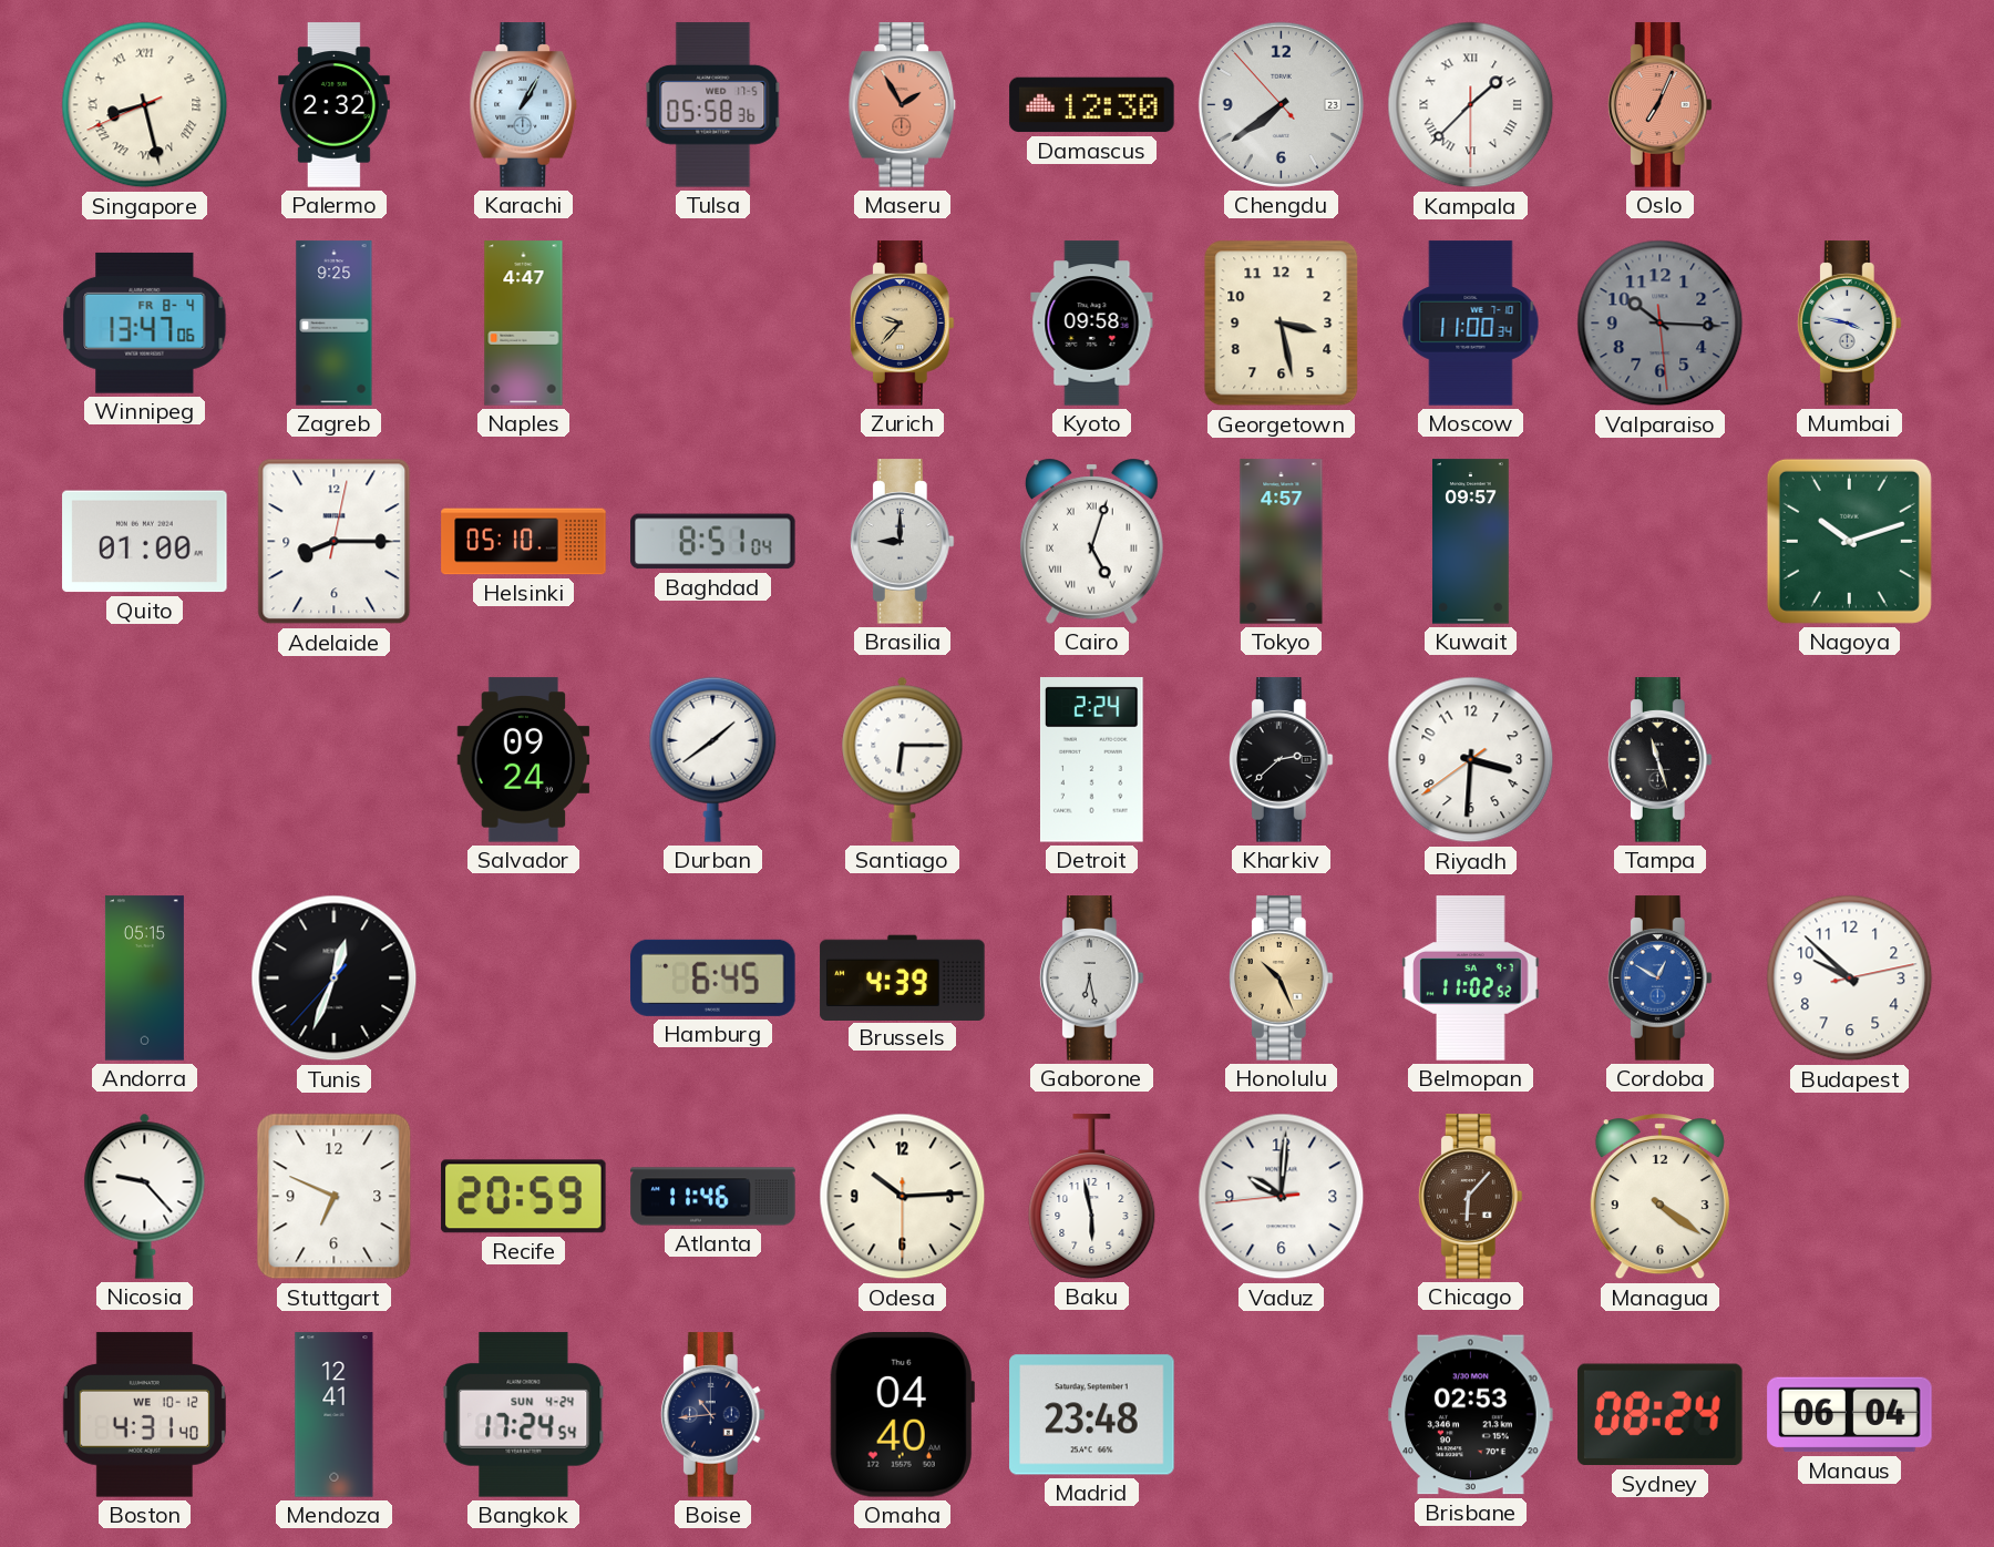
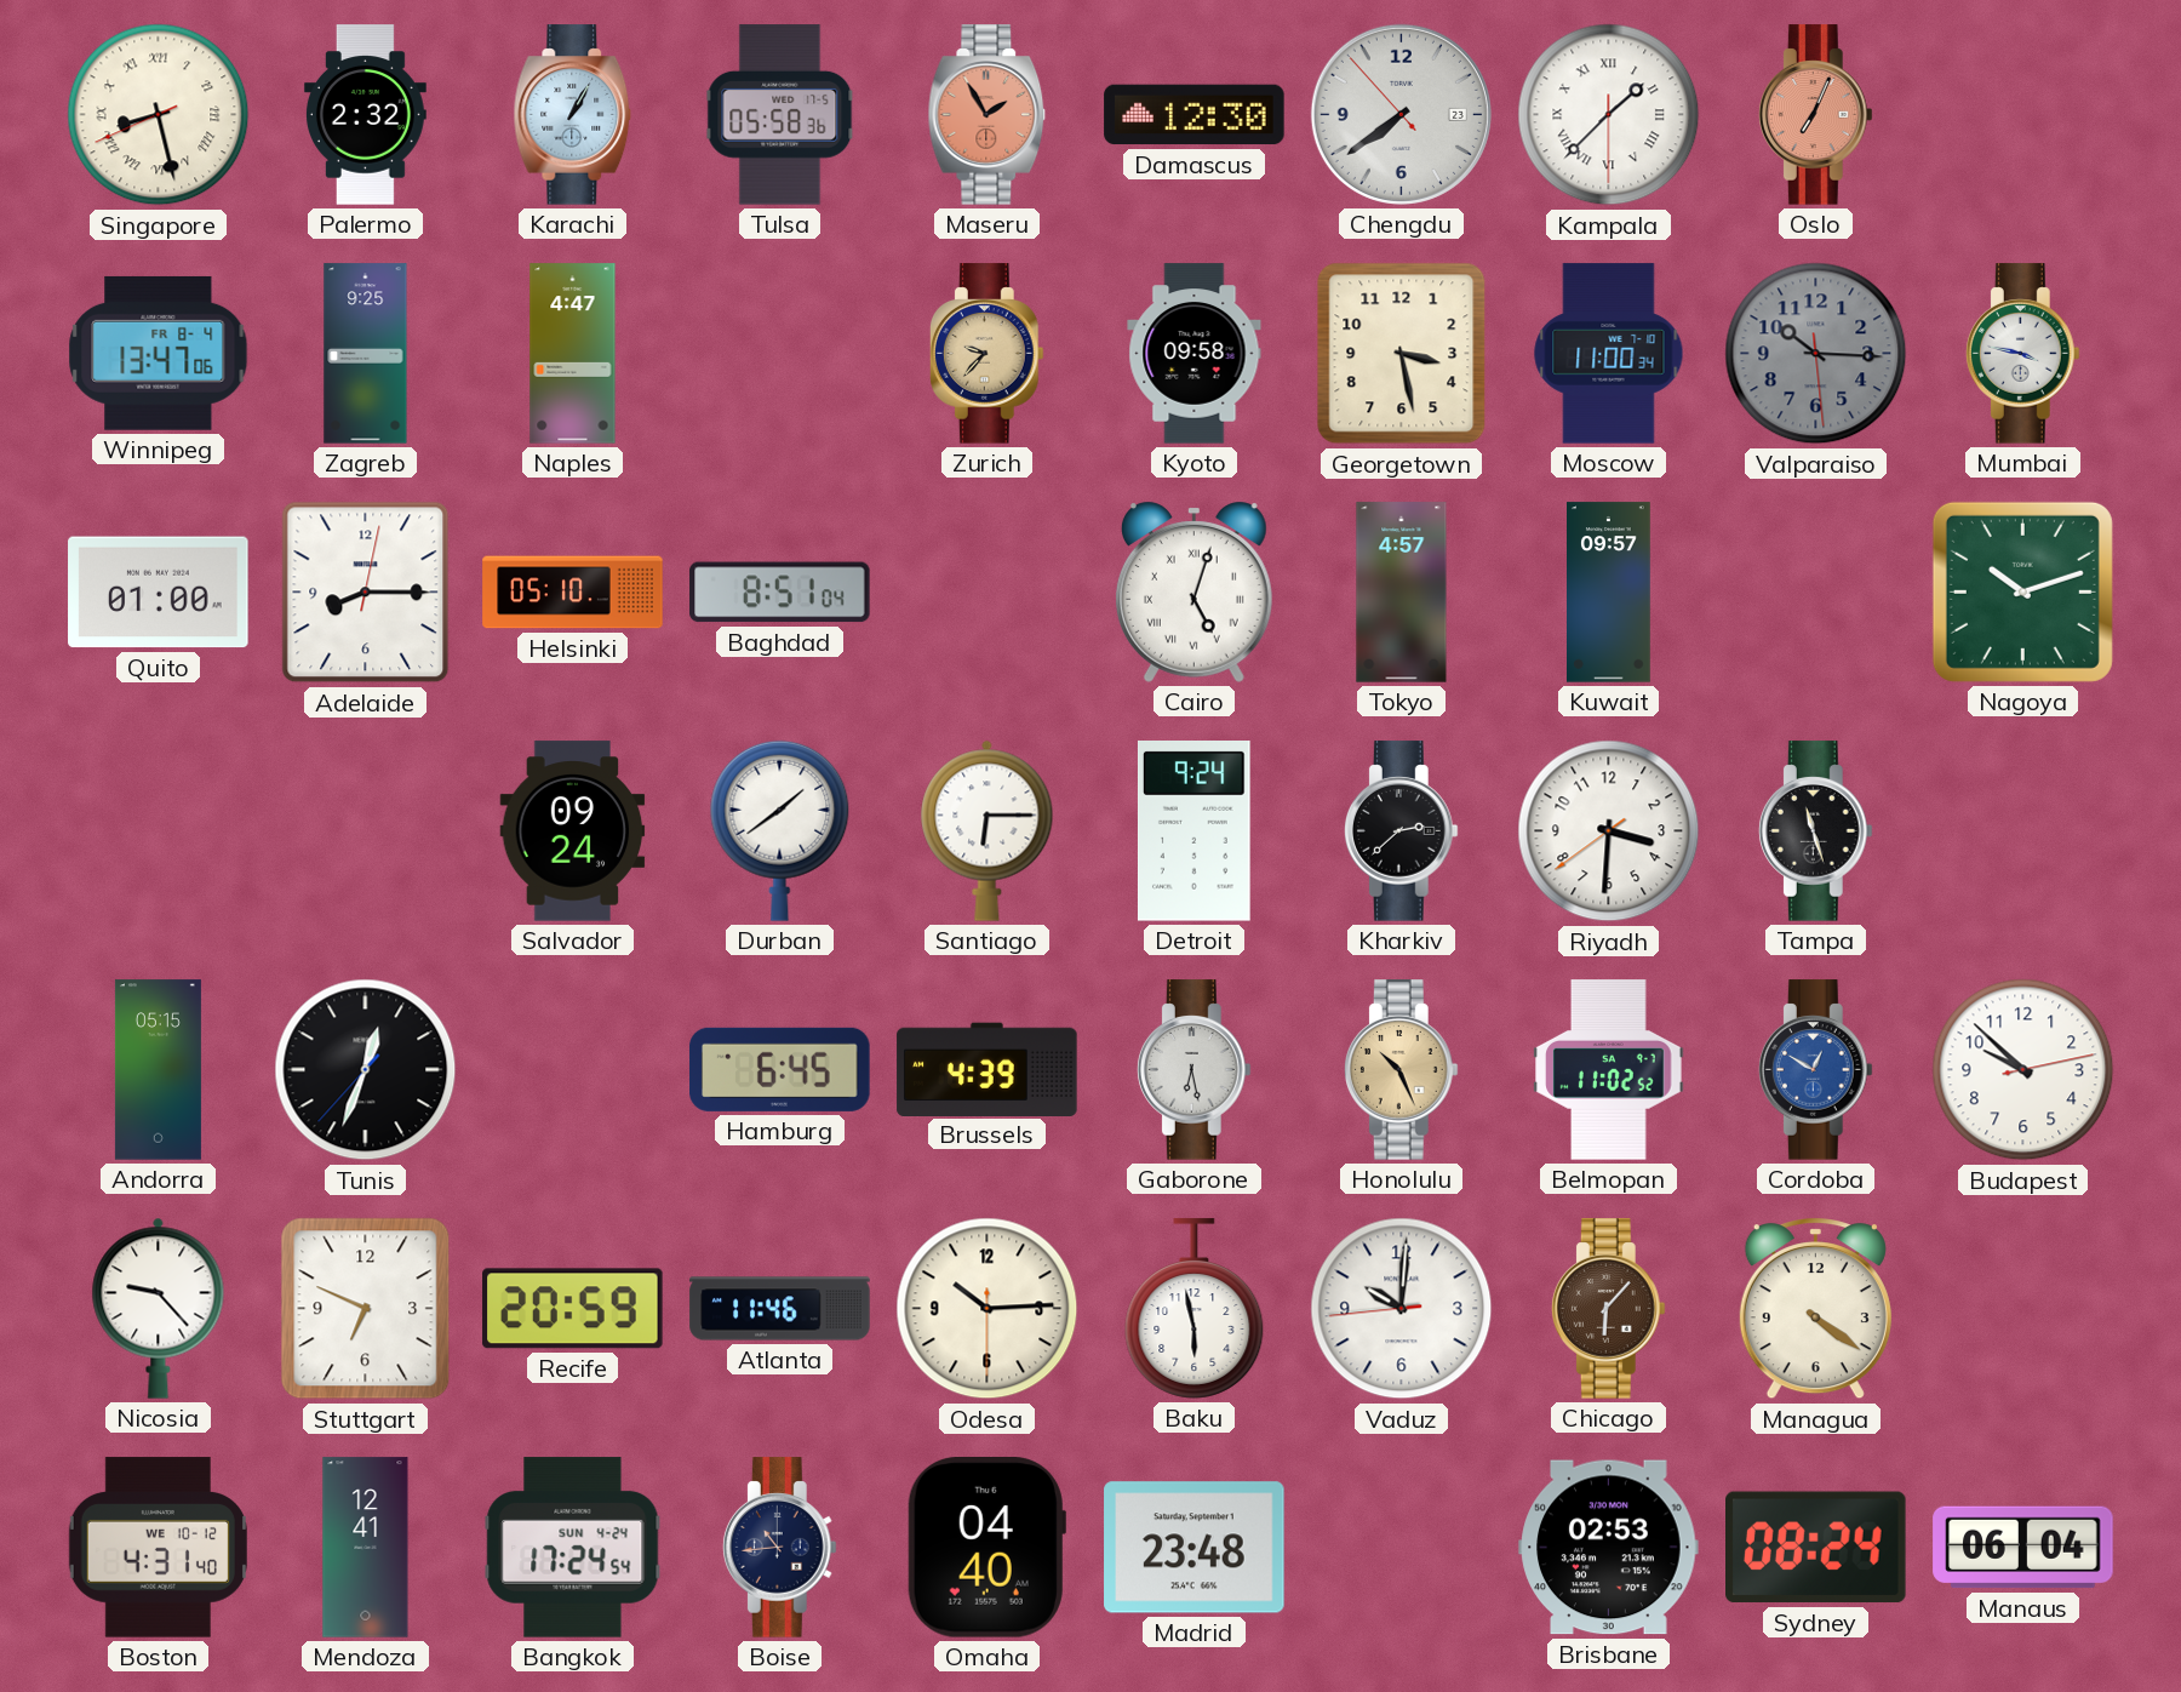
Brasilia: 9:00 -> none (902, 542)
Detroit: 2:24 -> 9:24 (1193, 831)
